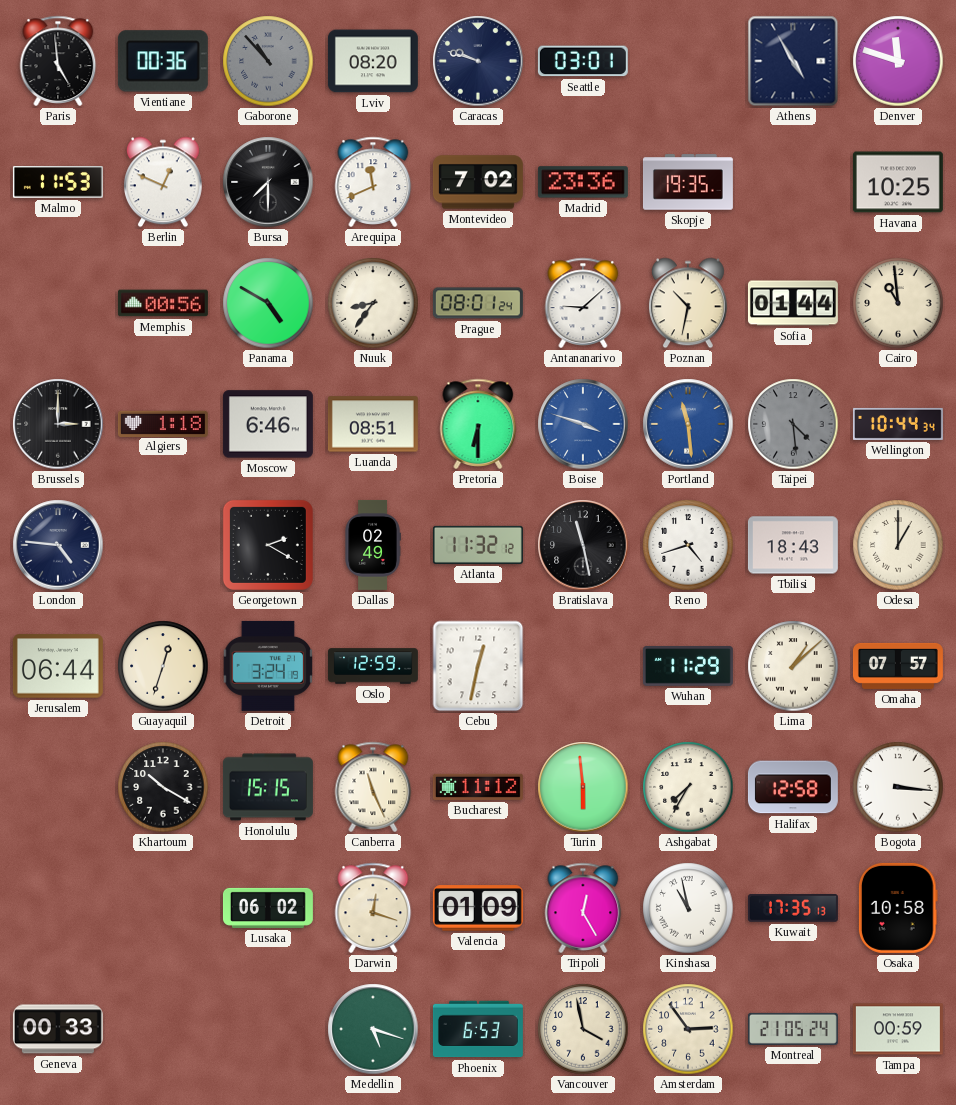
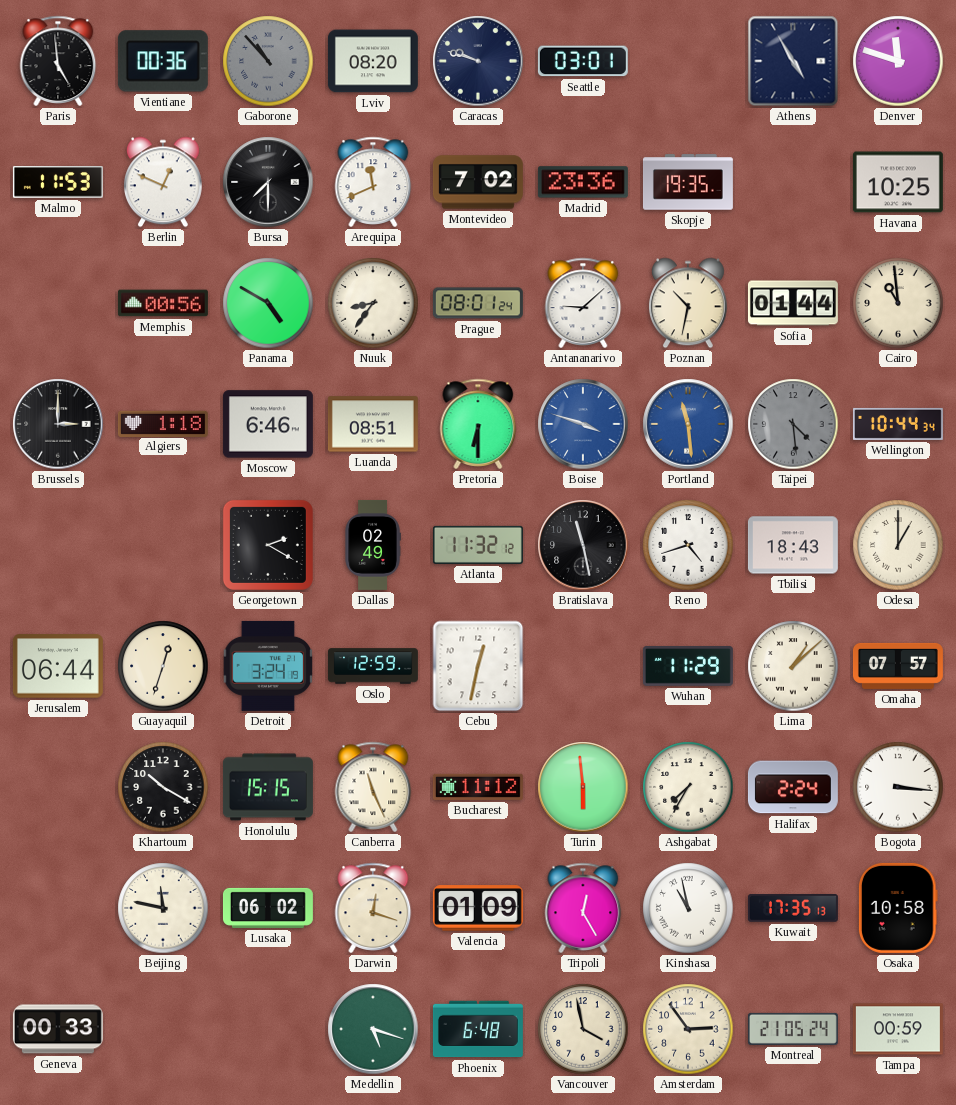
London: 4:46 -> none (58, 545)
Halifax: 12:58 -> 2:24 (793, 787)
Beijing: none -> 11:47 (163, 908)
Phoenix: 6:53 -> 6:48 (478, 1029)
